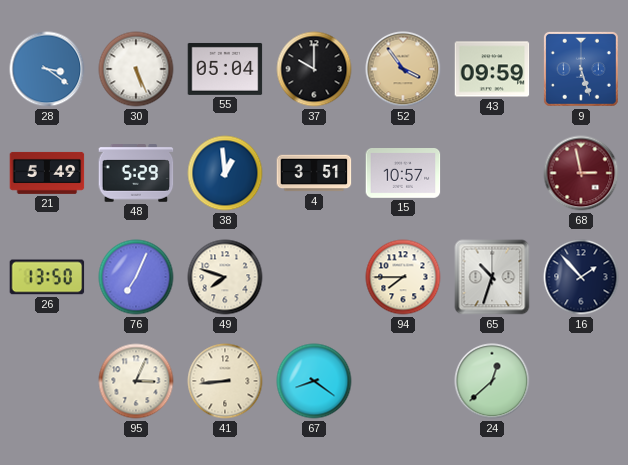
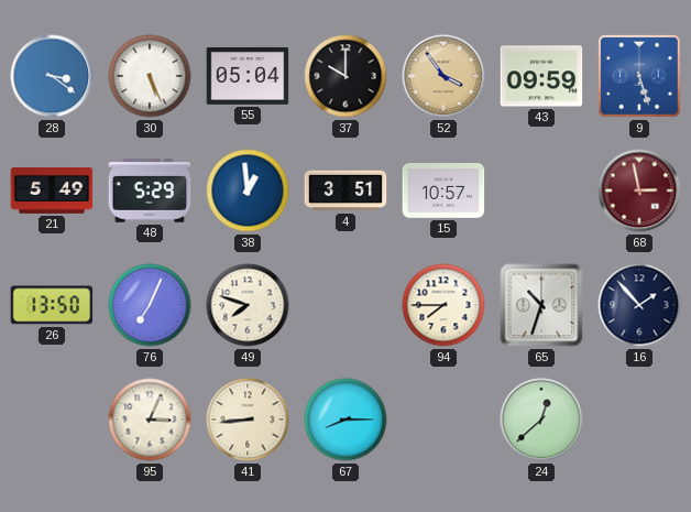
67: 8:21 -> 8:15 (345, 420)
